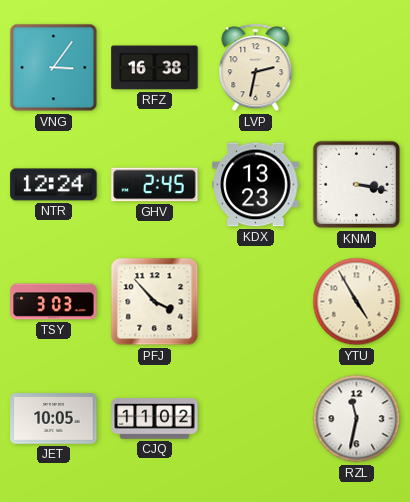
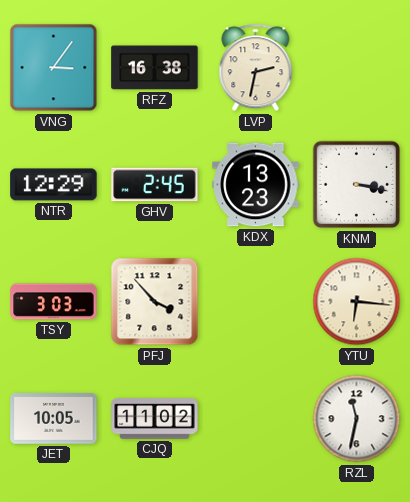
NTR: 12:24 -> 12:29 (54, 185)
YTU: 4:55 -> 6:16 (357, 302)
